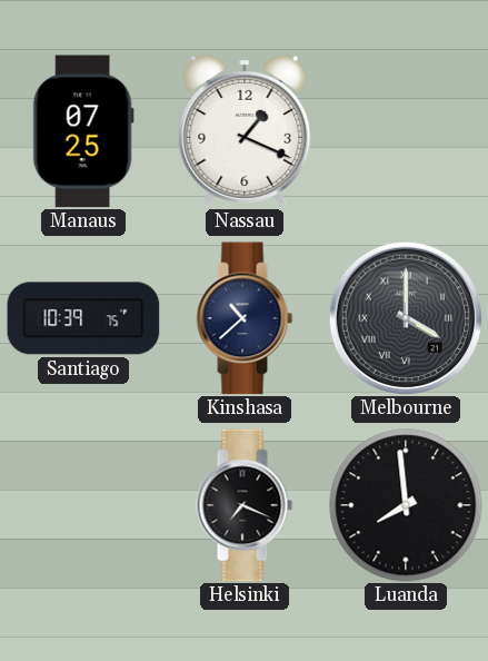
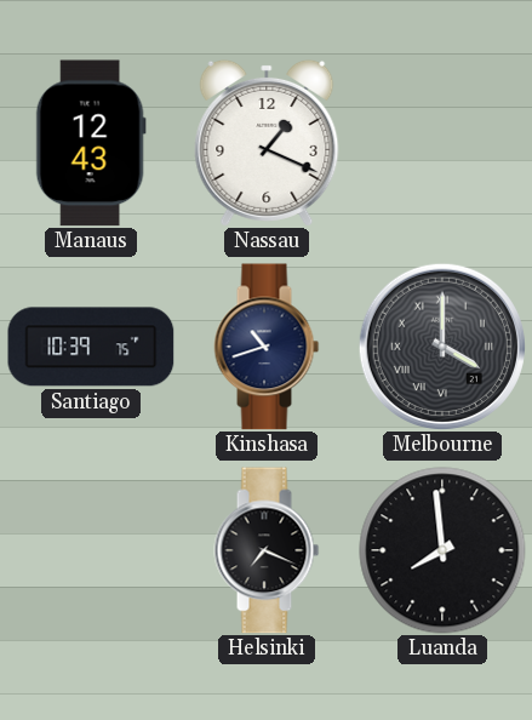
Manaus: 07:25 -> 12:43 (91, 143)
Kinshasa: 10:38 -> 10:42 (267, 347)
